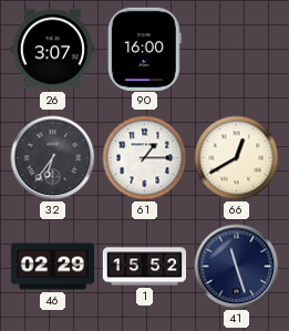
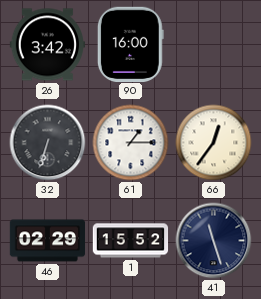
26: 3:07 -> 3:42 (47, 45)
32: 6:36 -> 6:33 (48, 143)
66: 12:40 -> 12:36 (214, 143)
